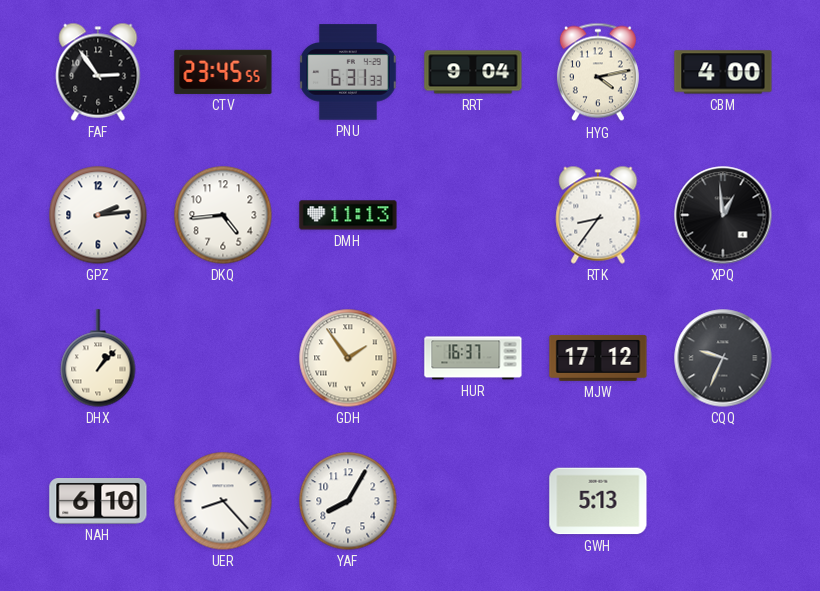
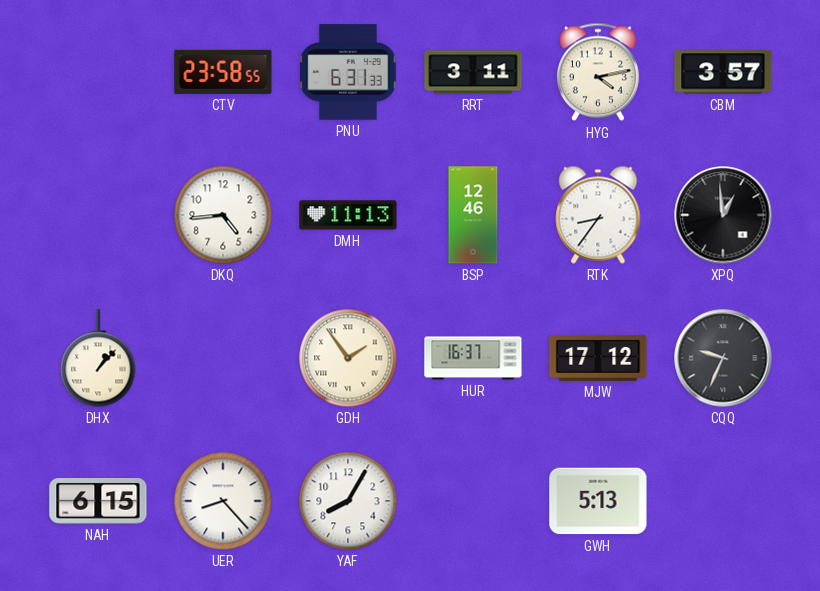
FAF: 2:54 -> none (98, 72)
CTV: 23:45 -> 23:58 (223, 72)
RRT: 9:04 -> 3:11 (473, 72)
CBM: 4:00 -> 3:57 (723, 72)
GPZ: 2:14 -> none (98, 215)
BSP: none -> 12:46 (473, 215)
NAH: 6:10 -> 6:15 (98, 502)
